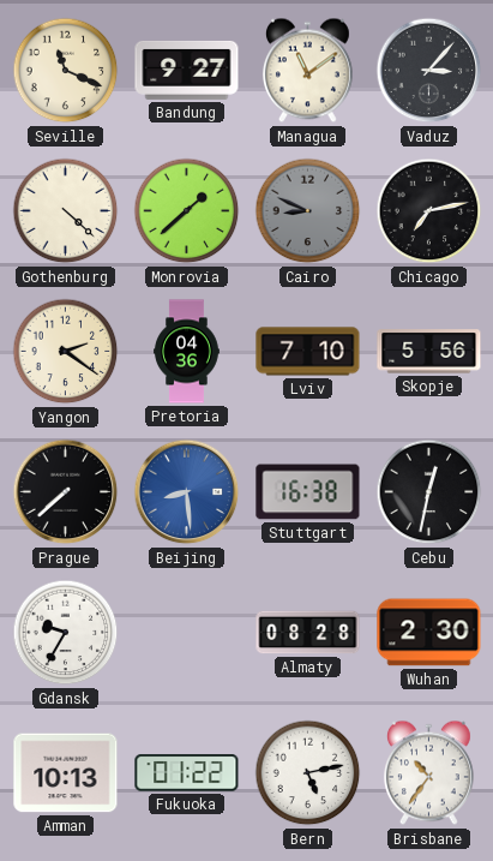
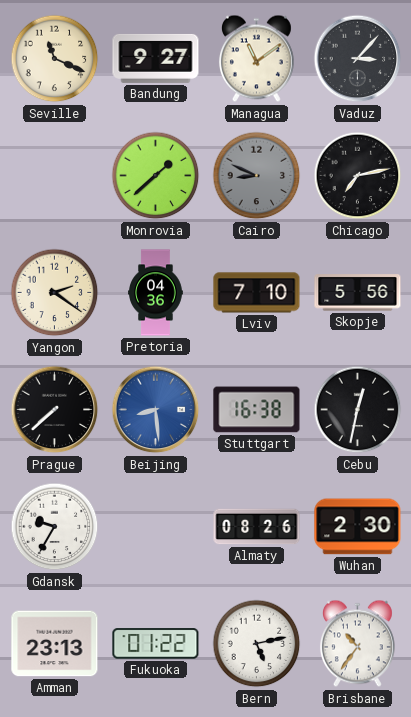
Gothenburg: 4:22 -> none (66, 211)
Almaty: 08:28 -> 08:26 (257, 527)
Amman: 10:13 -> 23:13 (55, 644)
